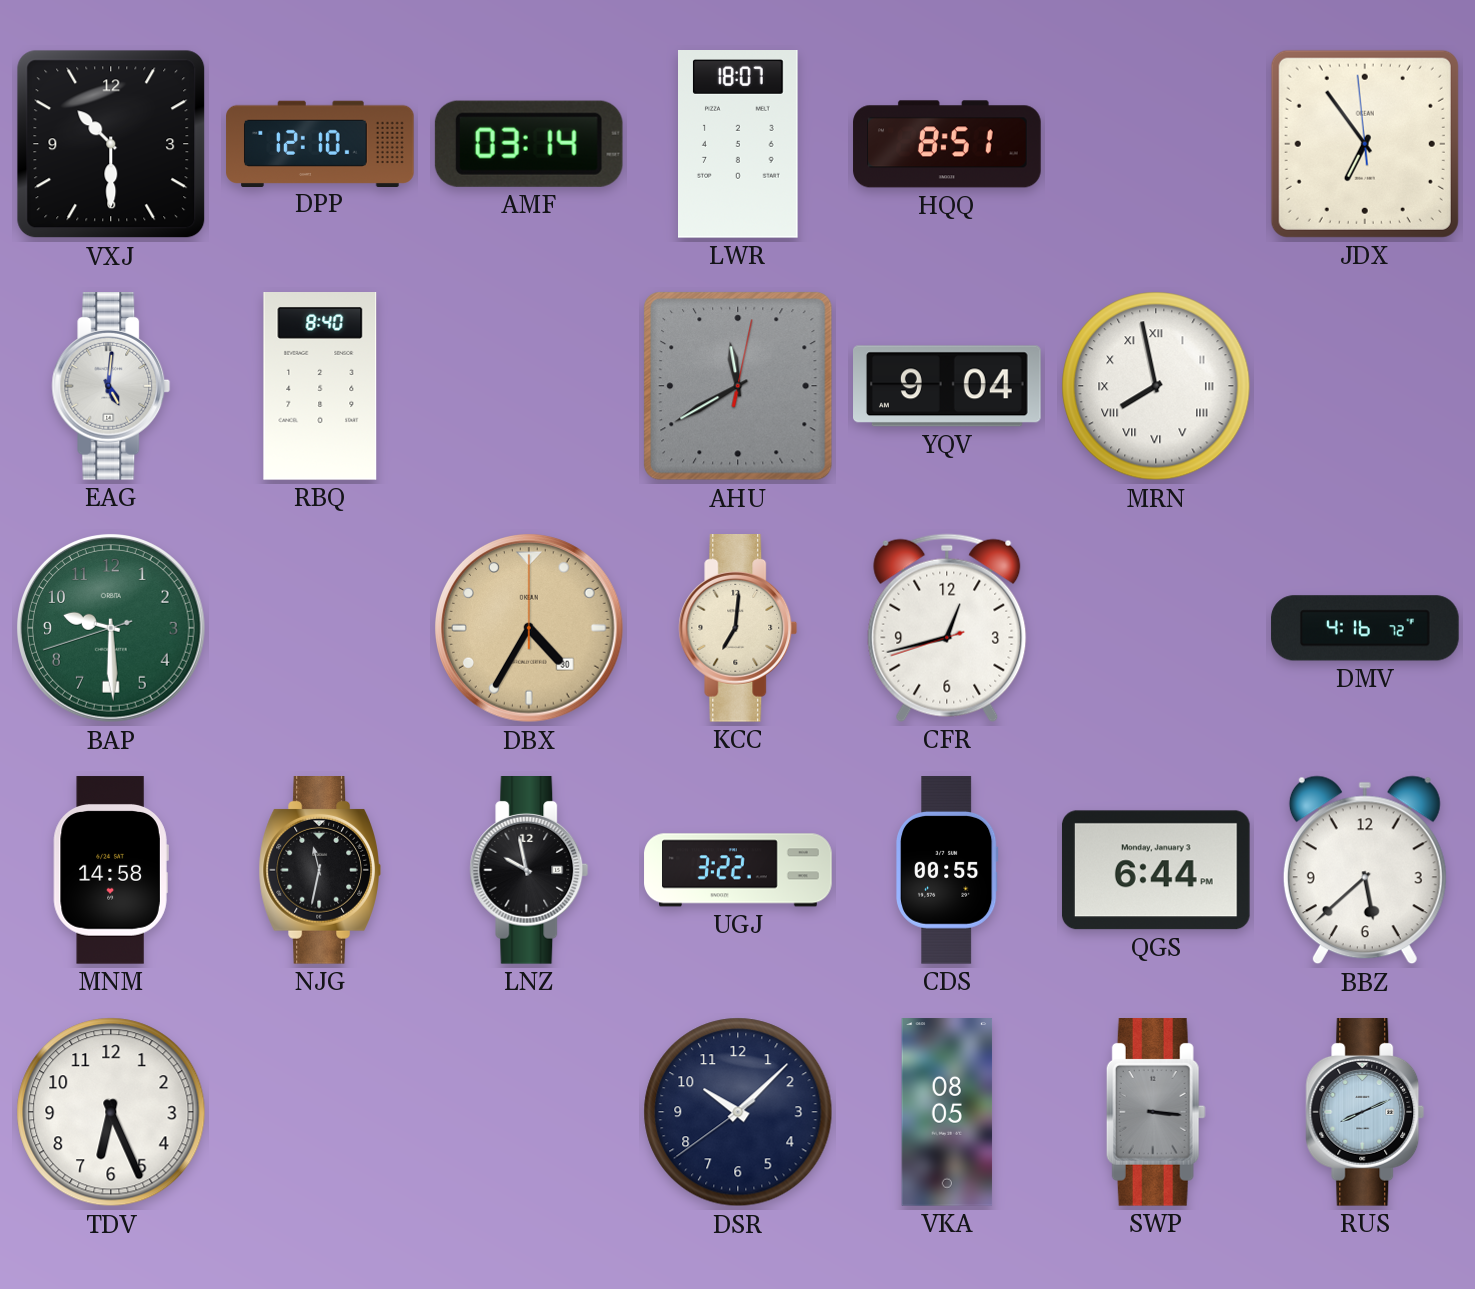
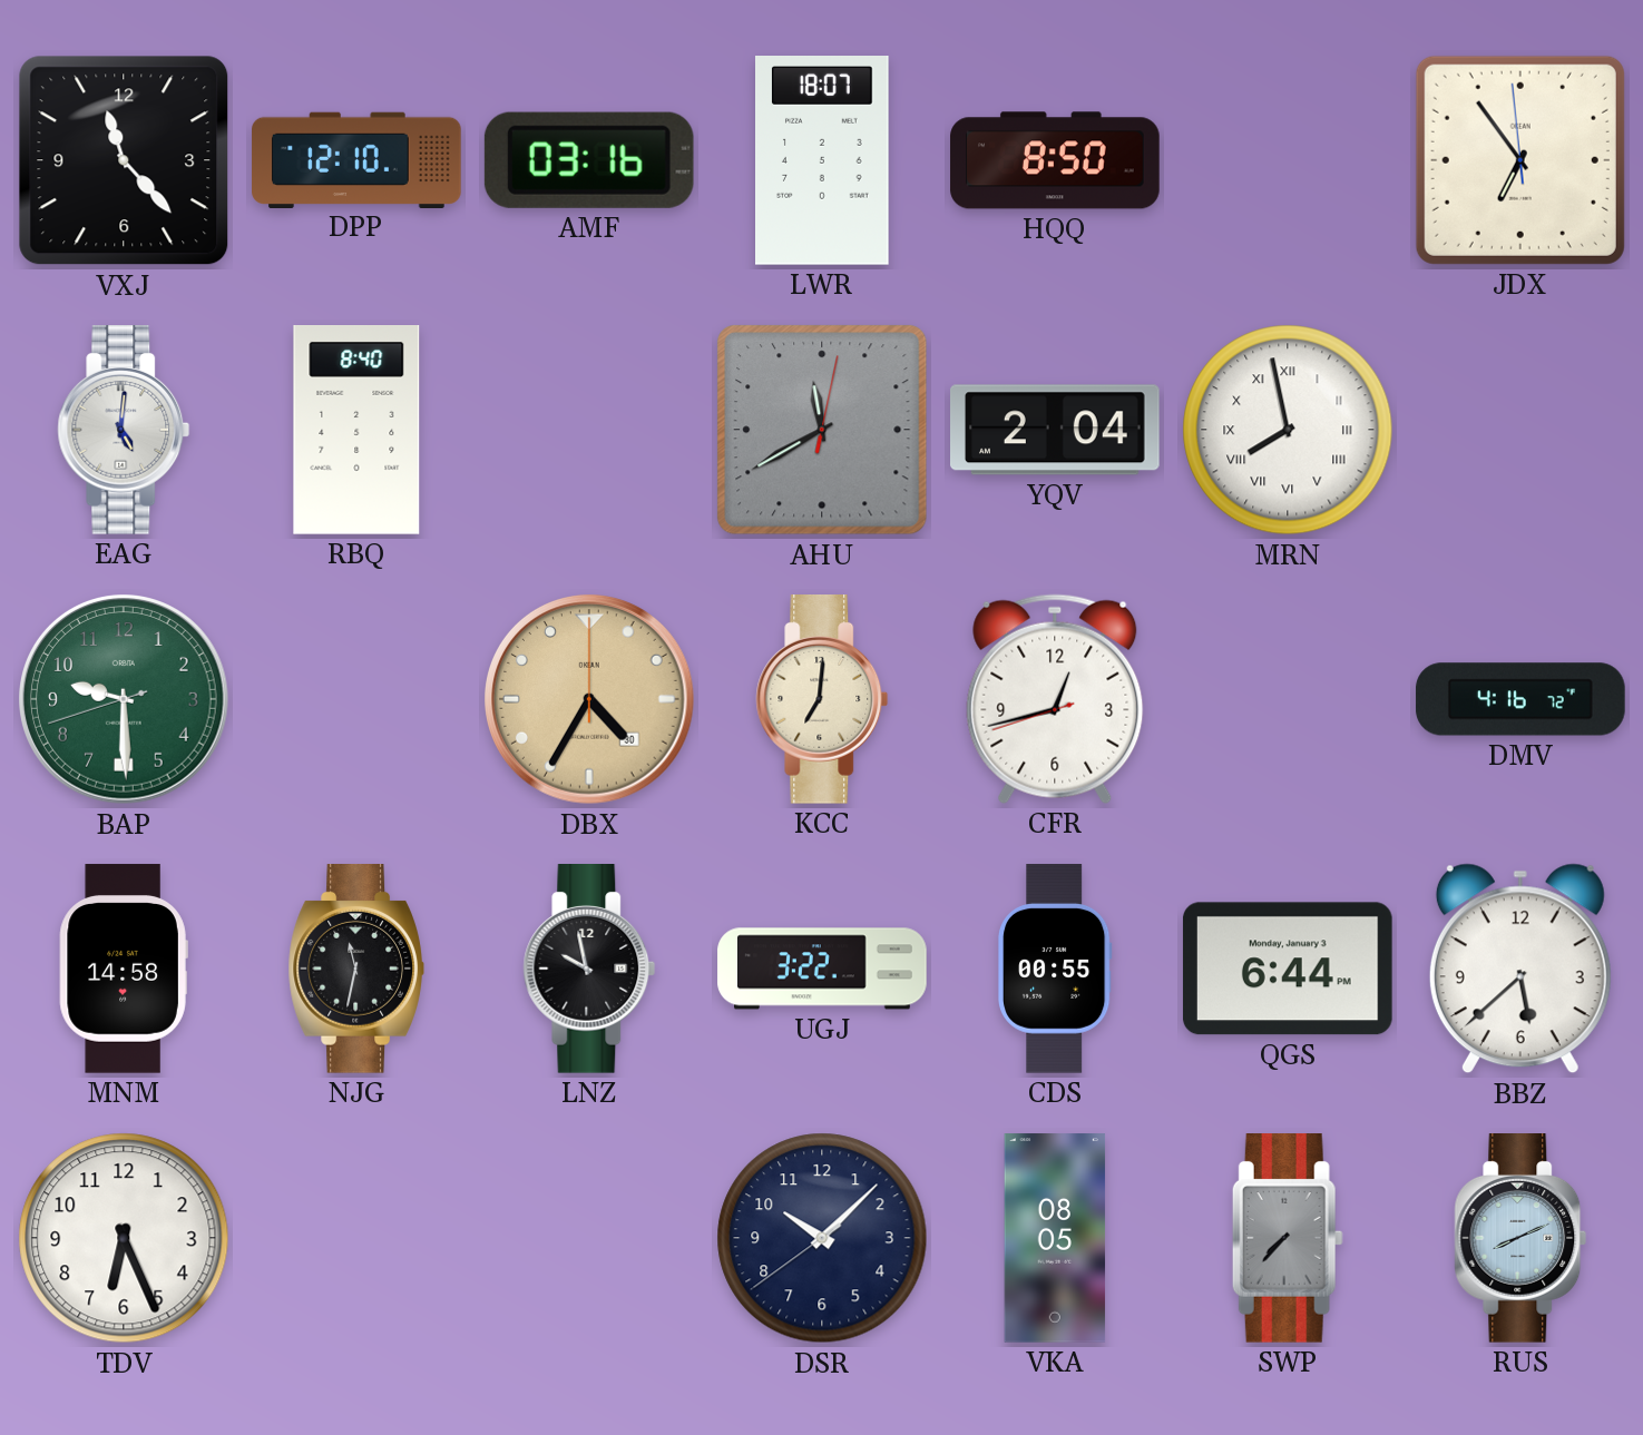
VXJ: 10:30 -> 11:23 (124, 160)
AMF: 03:14 -> 03:16 (589, 160)
HQQ: 8:51 -> 8:50 (1055, 160)
YQV: 9:04 -> 2:04 (1056, 430)
SWP: 3:16 -> 7:37 (1288, 1239)
